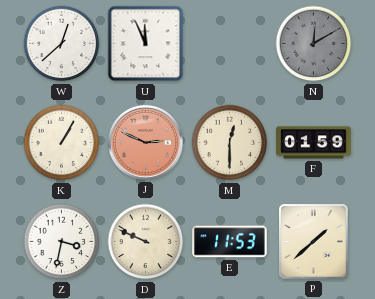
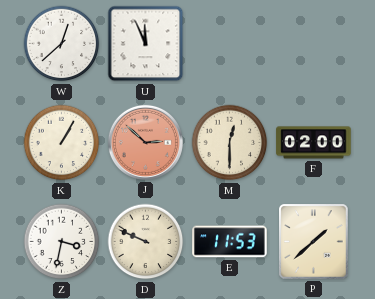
N: 12:10 -> none (314, 44)
J: 2:49 -> 2:52 (145, 142)
F: 01:59 -> 02:00 (314, 143)
